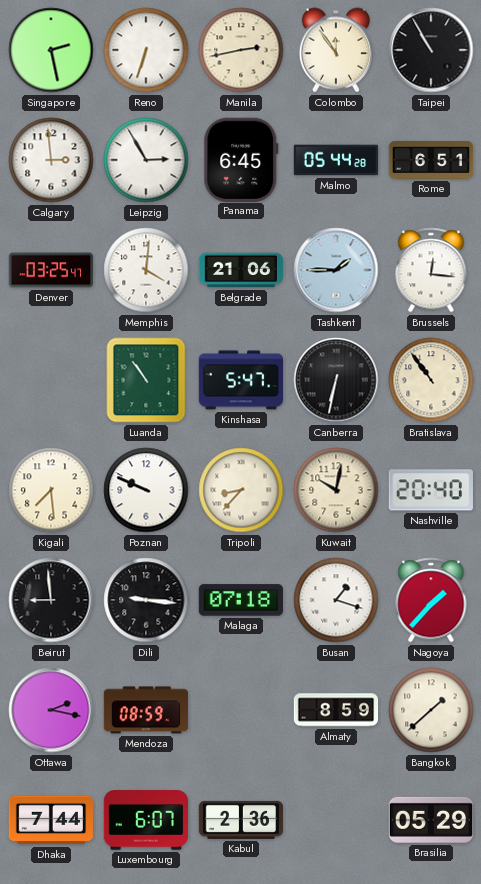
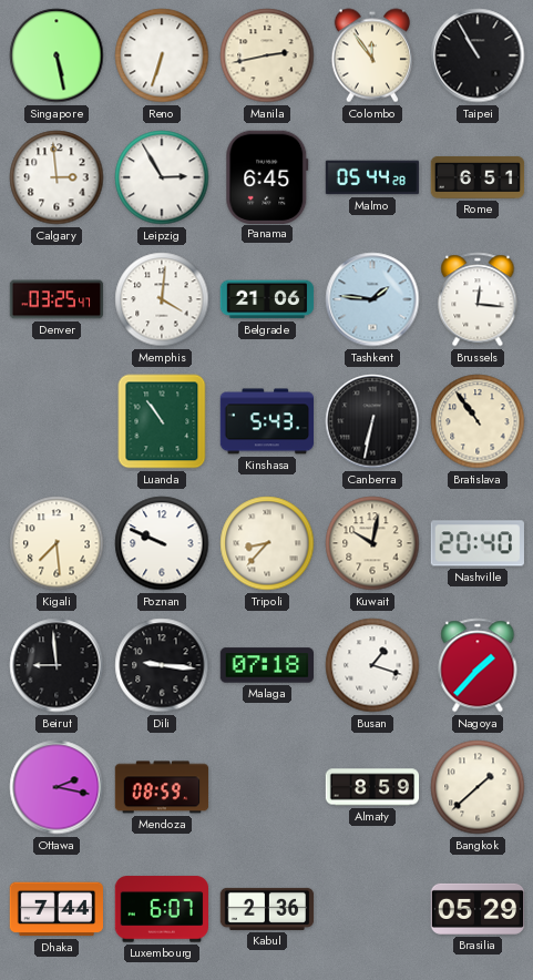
Singapore: 2:28 -> 5:28 (57, 55)
Tashkent: 1:45 -> 1:46 (372, 299)
Kinshasa: 5:47 -> 5:43 (267, 421)
